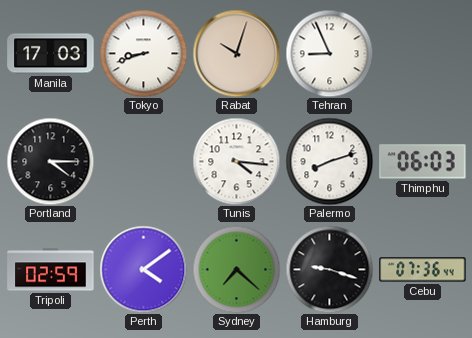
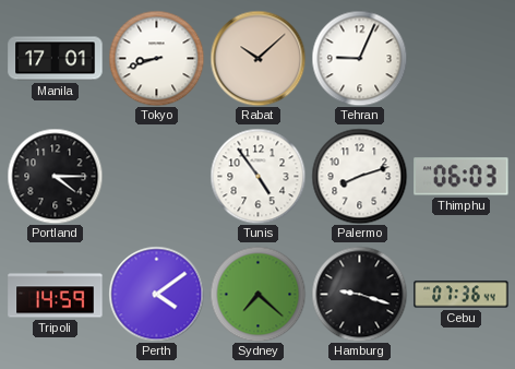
Manila: 17:03 -> 17:01 (56, 59)
Rabat: 10:03 -> 10:08 (257, 58)
Tehran: 8:56 -> 9:04 (359, 58)
Tunis: 4:16 -> 4:54 (257, 176)
Tripoli: 02:59 -> 14:59 (56, 295)
